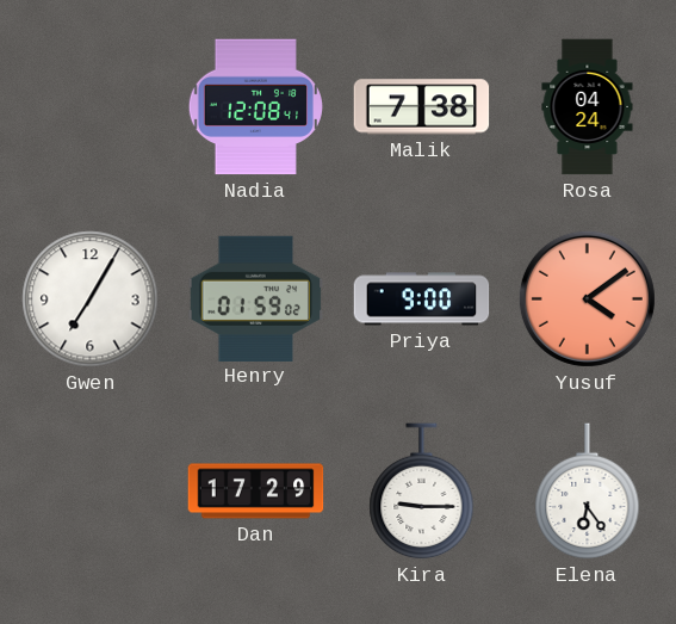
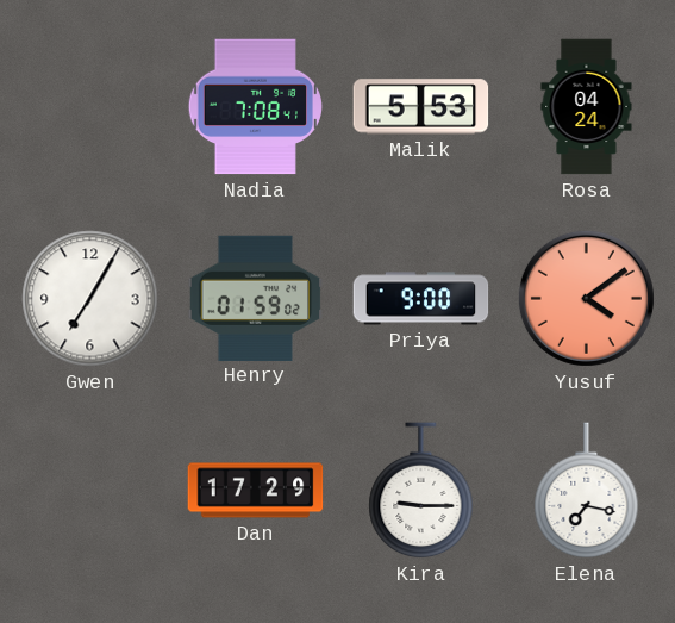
Nadia: 12:08 -> 7:08 (255, 107)
Malik: 7:38 -> 5:53 (421, 107)
Elena: 6:24 -> 7:17 (587, 491)
